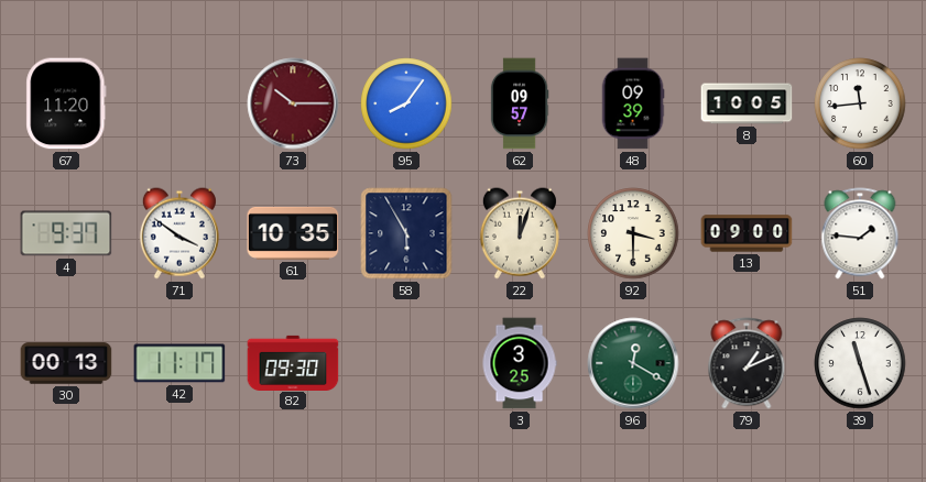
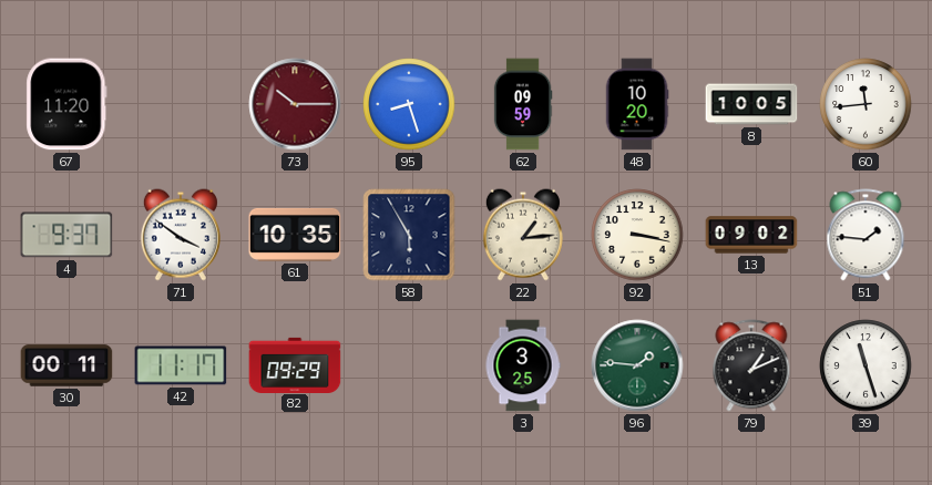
95: 8:06 -> 8:27 (409, 104)
62: 09:57 -> 09:59 (523, 104)
48: 09:39 -> 10:20 (637, 104)
22: 12:03 -> 1:14 (523, 235)
92: 3:30 -> 3:17 (637, 235)
13: 09:00 -> 09:02 (751, 235)
30: 00:13 -> 00:11 (66, 365)
82: 09:30 -> 09:29 (295, 364)
96: 12:20 -> 1:46 (637, 365)
